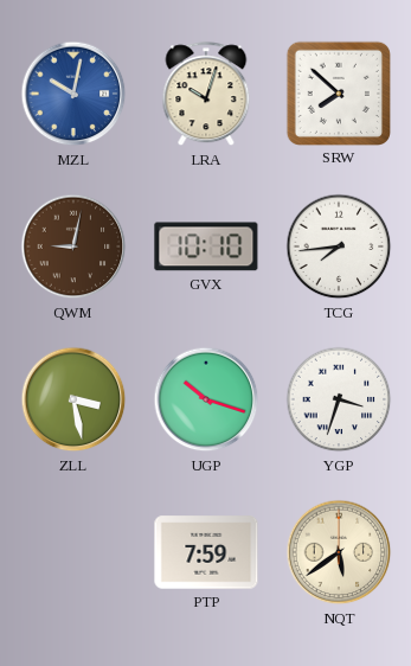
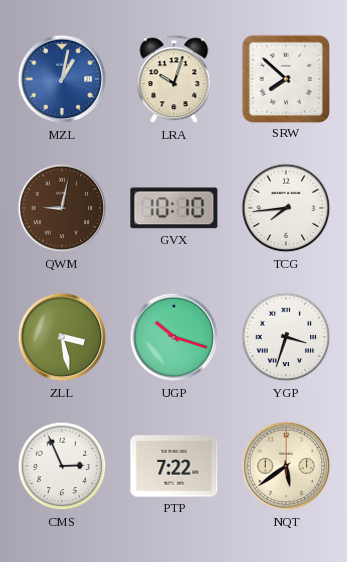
MZL: 10:02 -> 1:02 (62, 79)
CMS: none -> 2:56 (62, 466)
PTP: 7:59 -> 7:22 (174, 466)
